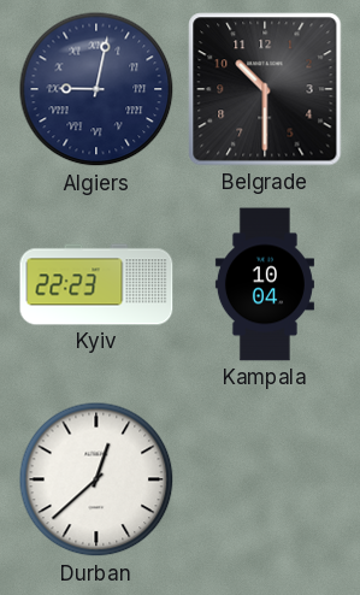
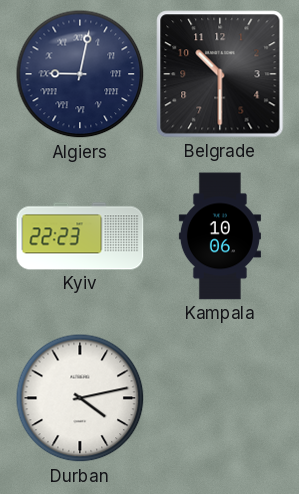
Kampala: 10:04 -> 10:06 (220, 236)
Durban: 12:38 -> 4:13 (80, 398)
